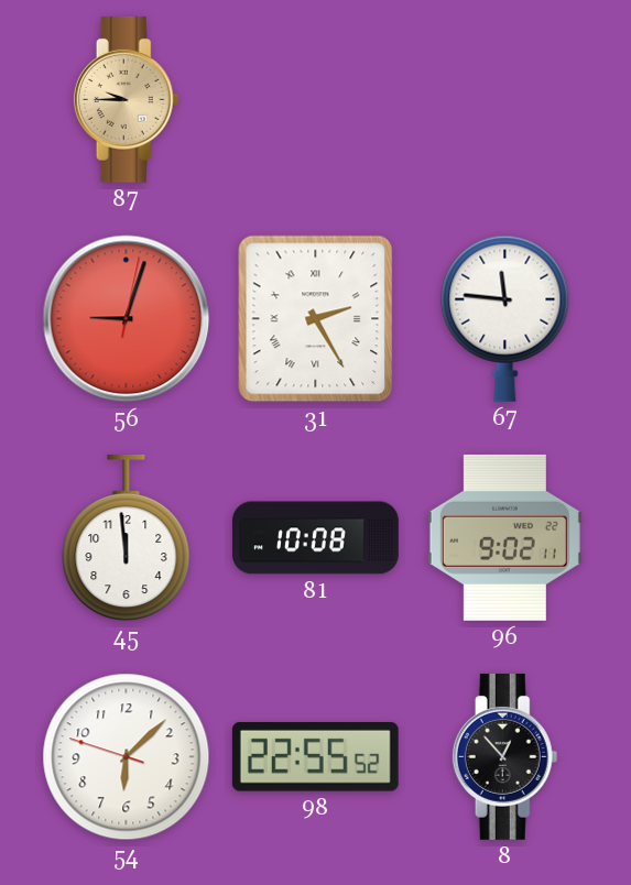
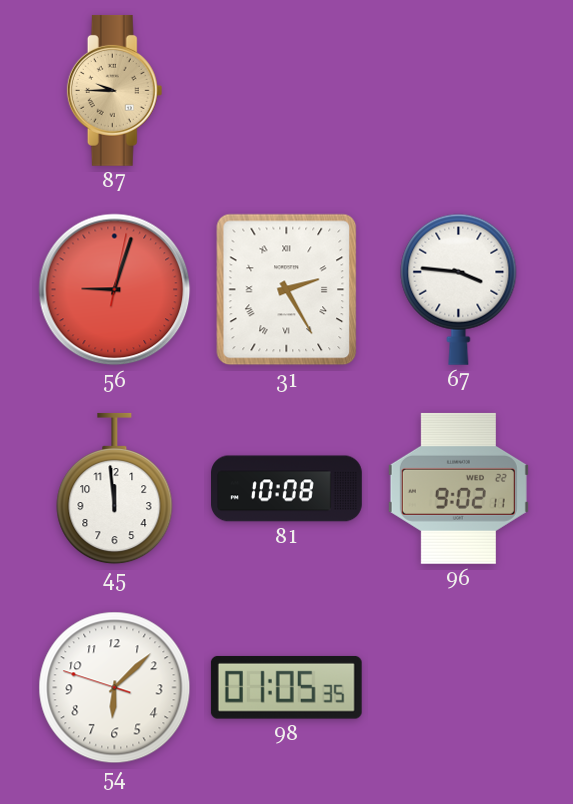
67: 11:46 -> 3:46 (459, 289)
98: 22:55 -> 01:05 (286, 687)
8: 12:53 -> none (505, 756)
